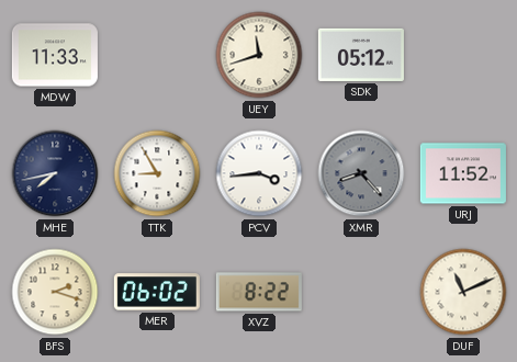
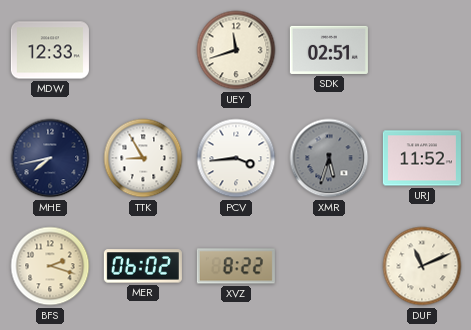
MDW: 11:33 -> 12:33 (50, 50)
SDK: 05:12 -> 02:51 (329, 50)
XMR: 8:23 -> 5:33 (329, 158)
